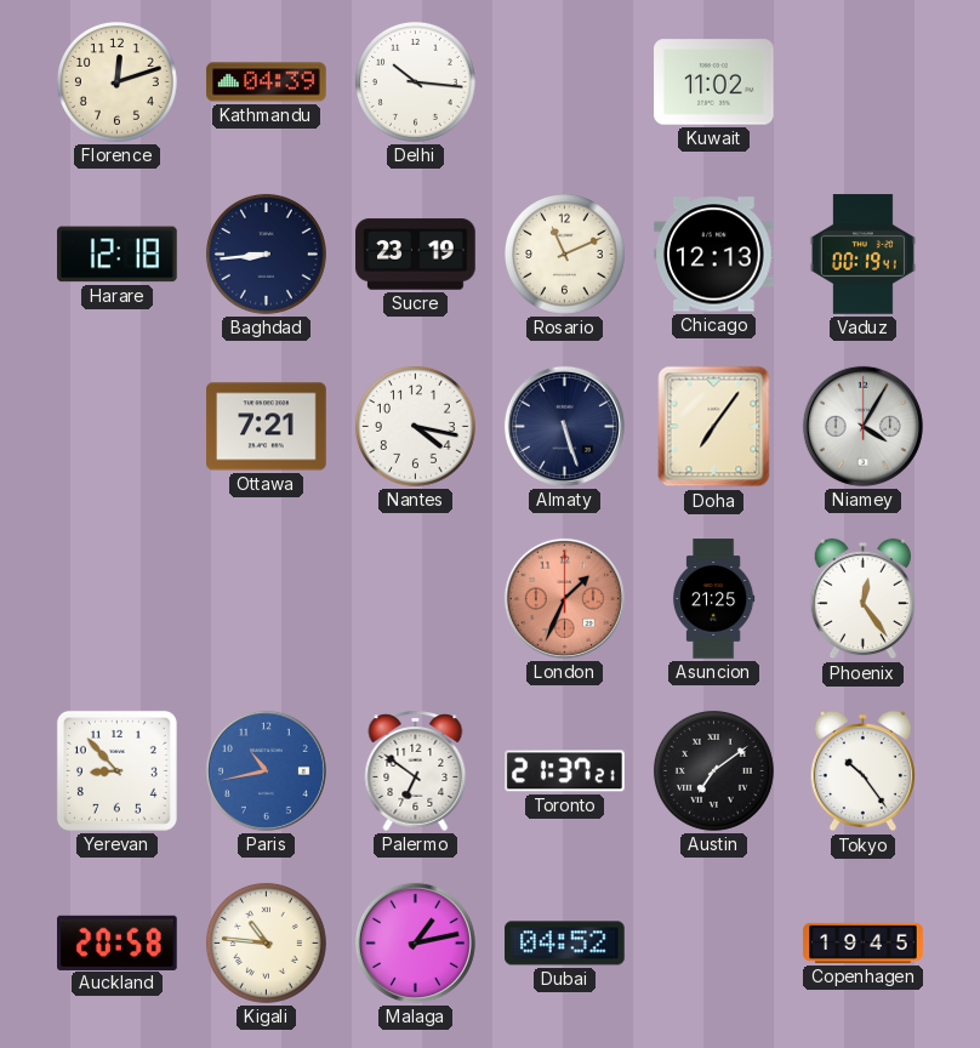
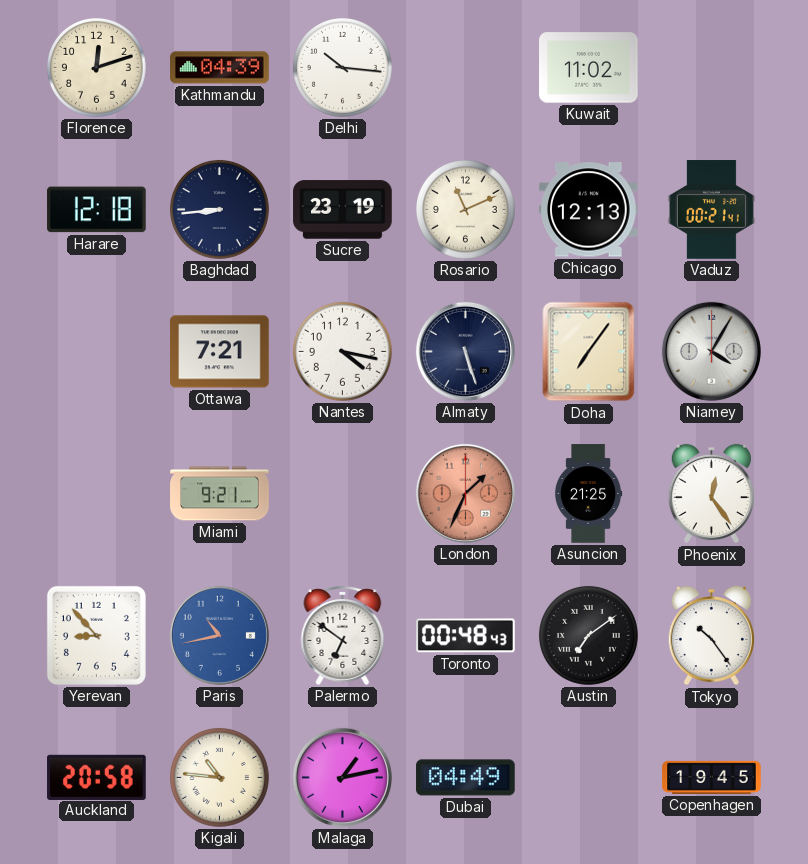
Vaduz: 00:19 -> 00:21 (711, 210)
Miami: none -> 9:21 (220, 494)
Toronto: 21:37 -> 00:48 (466, 636)
Dubai: 04:52 -> 04:49 (466, 778)
